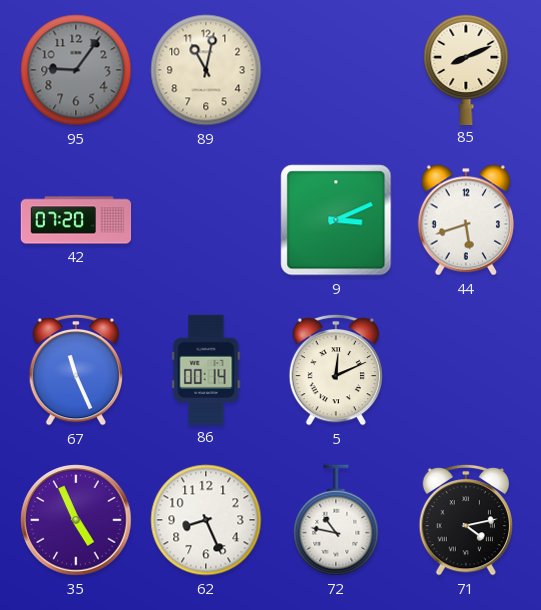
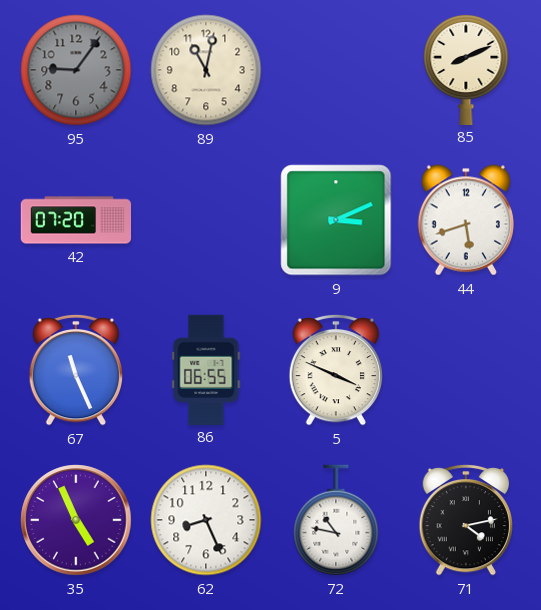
86: 00:14 -> 06:55 (206, 369)
5: 12:11 -> 3:49 (335, 370)
